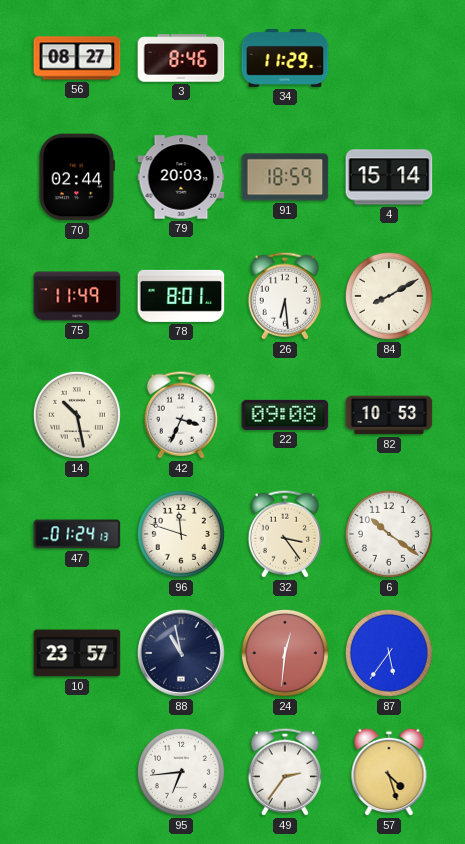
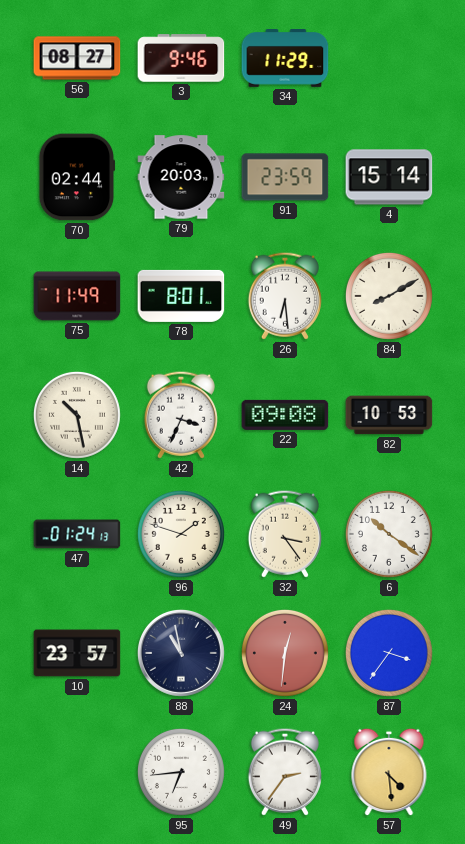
3: 8:46 -> 9:46 (181, 58)
91: 18:59 -> 23:59 (285, 177)
96: 11:48 -> 1:48 (181, 534)
87: 5:36 -> 3:36 (389, 653)
57: 4:27 -> 4:29 (389, 772)
